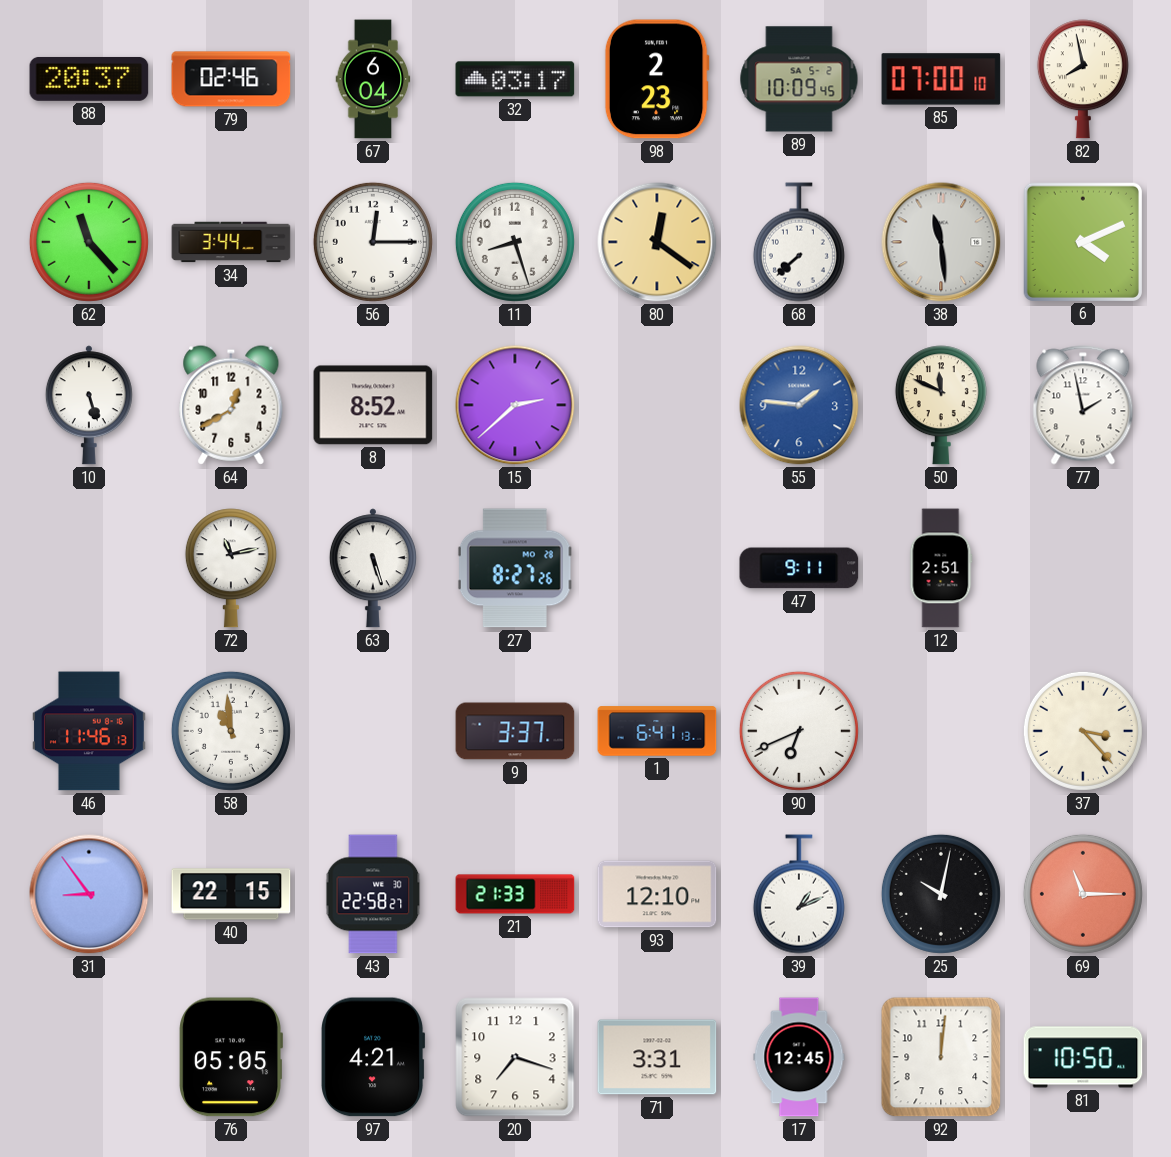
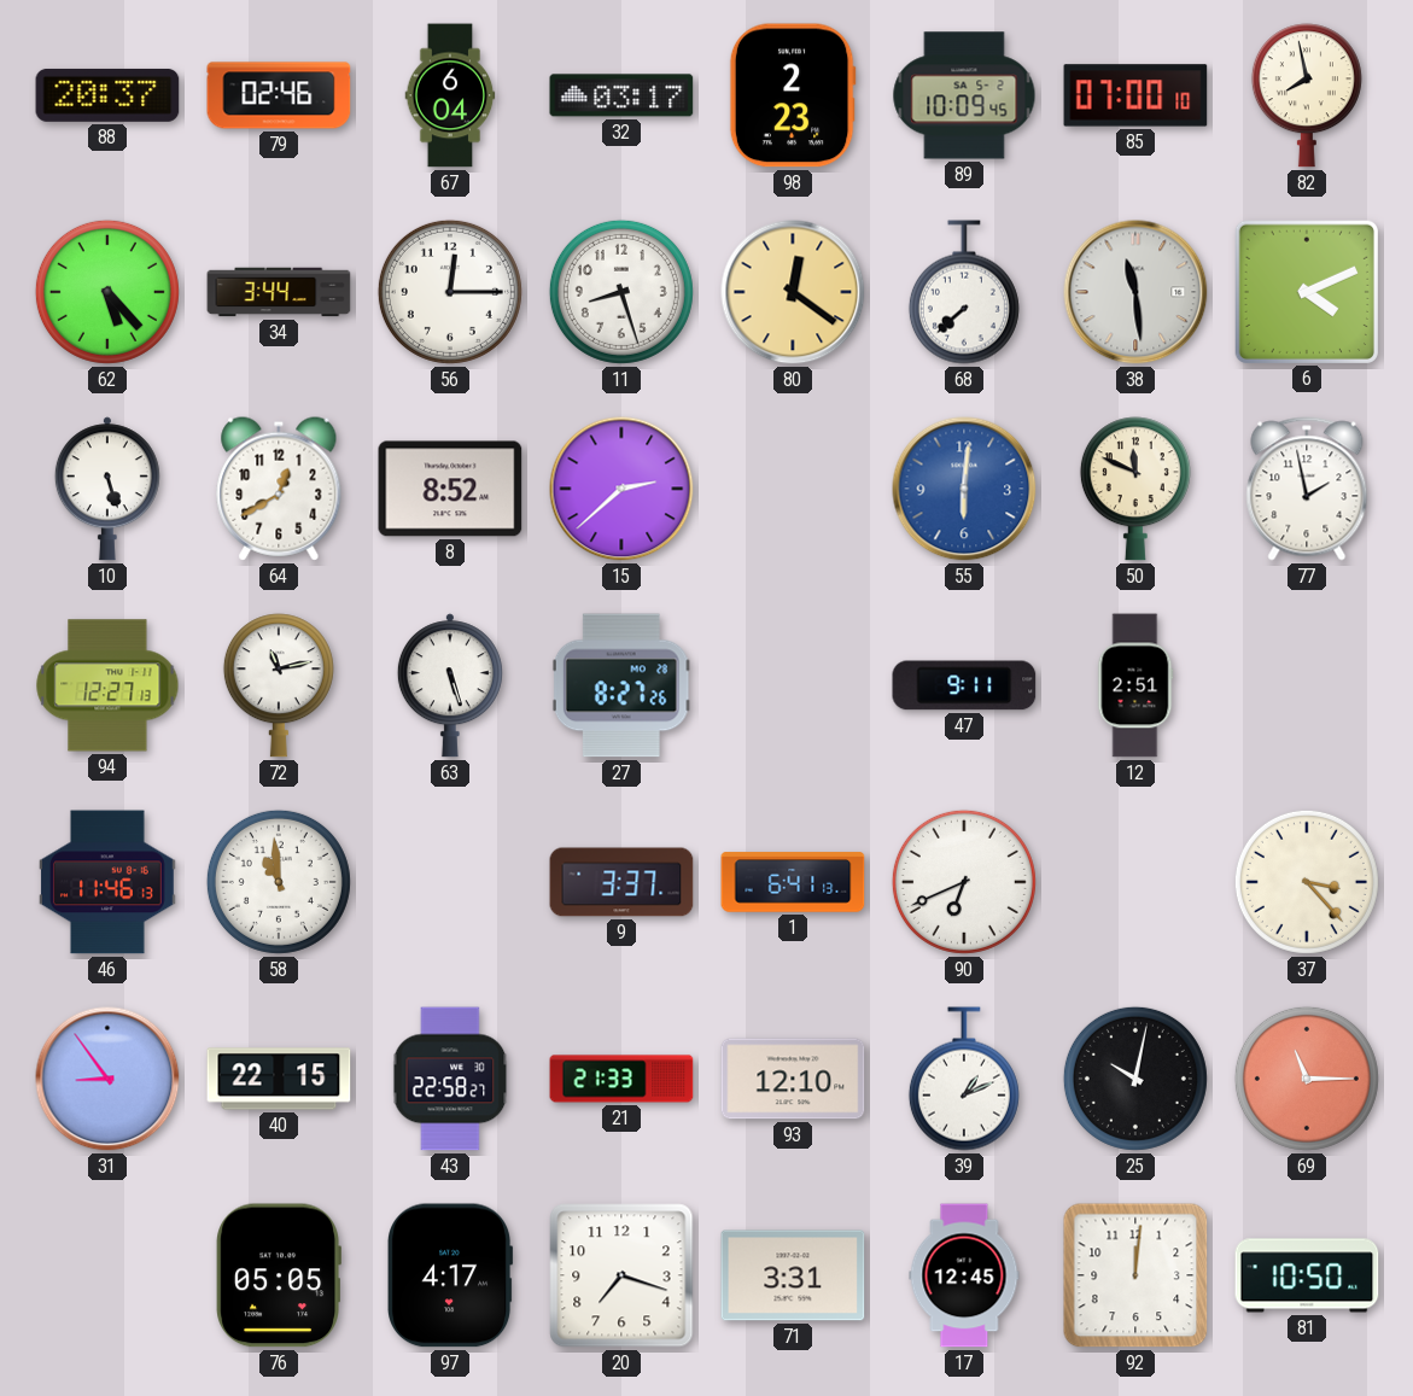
62: 11:23 -> 5:23 (107, 292)
55: 1:46 -> 6:01 (964, 489)
94: none -> 12:27 (107, 685)
97: 4:21 -> 4:17 (450, 1275)
